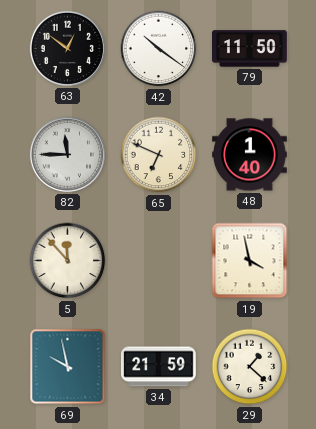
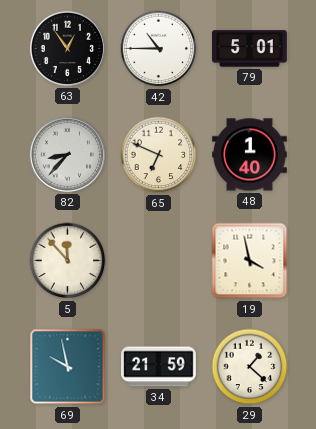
63: 12:51 -> 12:54 (67, 48)
42: 10:21 -> 10:45 (159, 49)
79: 11:50 -> 5:01 (250, 49)
82: 11:45 -> 8:37 (67, 154)
